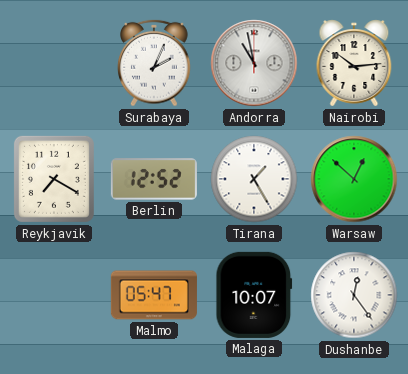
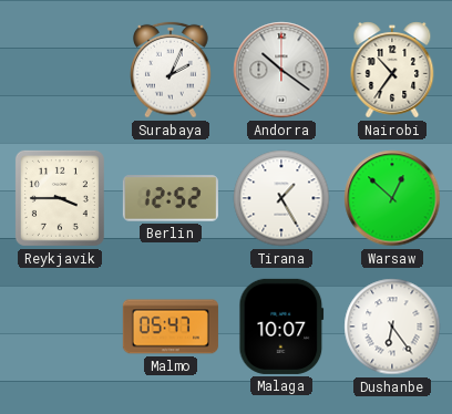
Andorra: 10:58 -> 10:21 (281, 70)
Nairobi: 10:14 -> 10:36 (392, 70)
Reykjavik: 7:20 -> 3:45 (60, 198)
Dushanbe: 12:24 -> 6:24 (392, 327)
